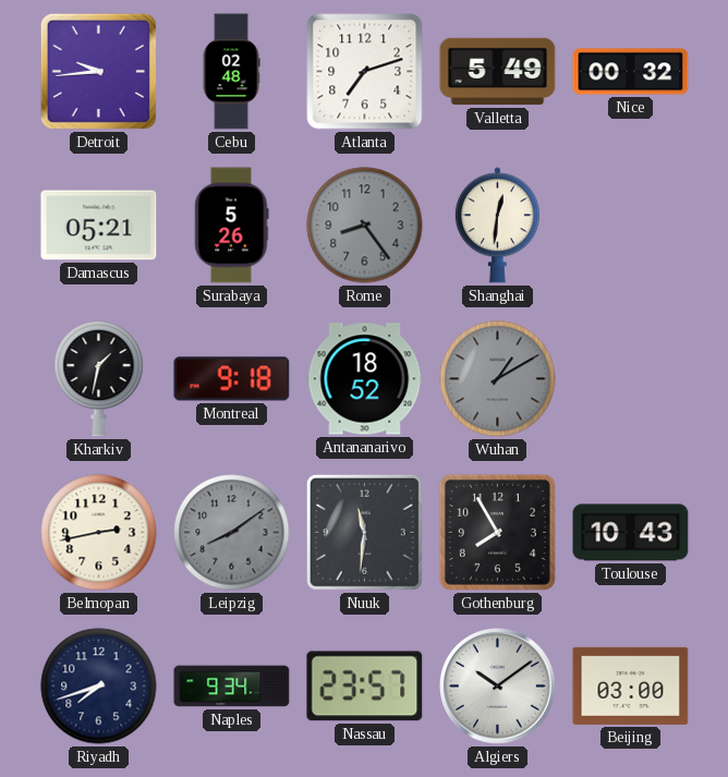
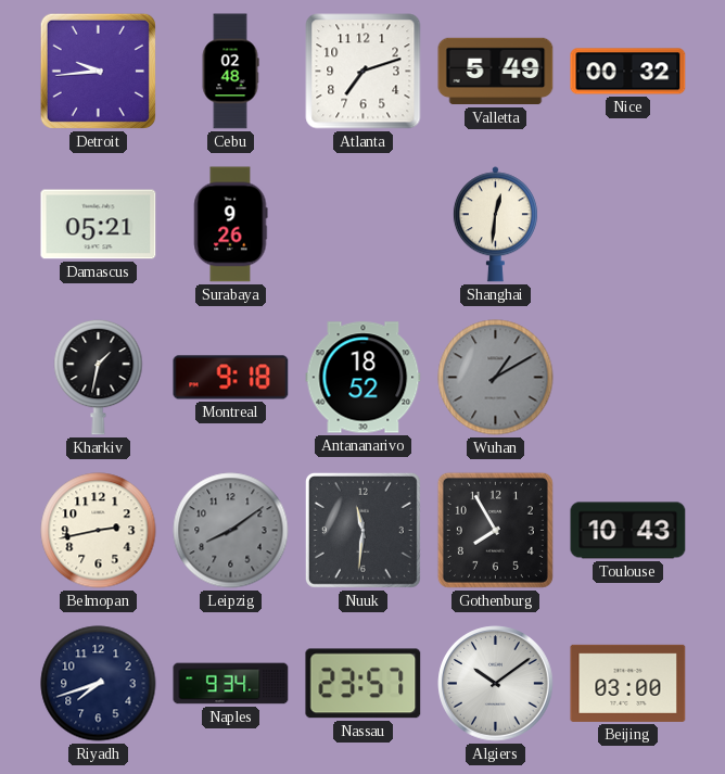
Surabaya: 5:26 -> 9:26 (230, 225)
Rome: 8:24 -> none (365, 226)
